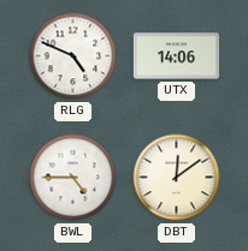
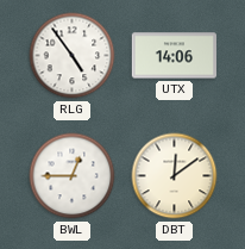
RLG: 4:49 -> 4:54 (73, 56)
BWL: 4:45 -> 12:45 (73, 176)
